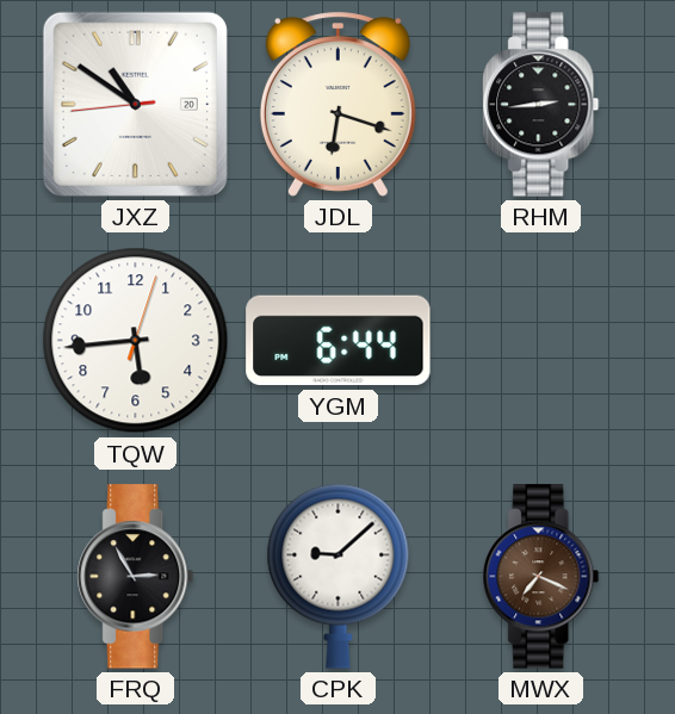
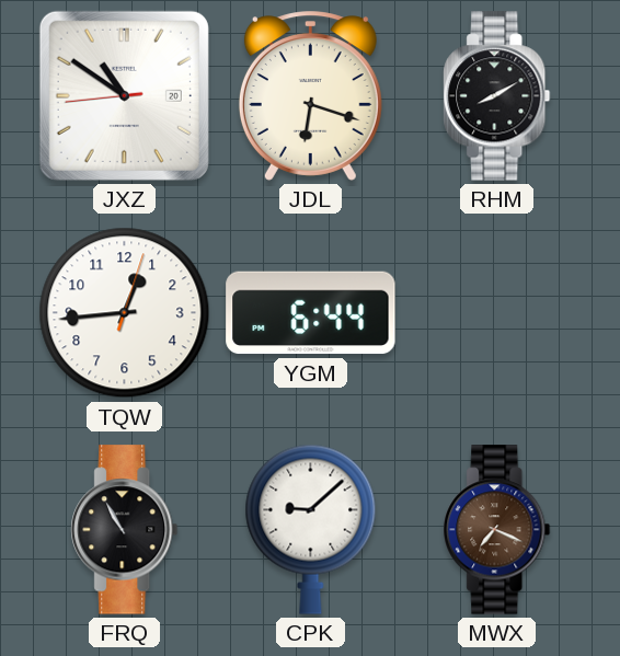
RHM: 2:44 -> 8:10 (497, 96)
TQW: 5:44 -> 12:44 (125, 313)
FRQ: 2:55 -> 10:55 (125, 530)
